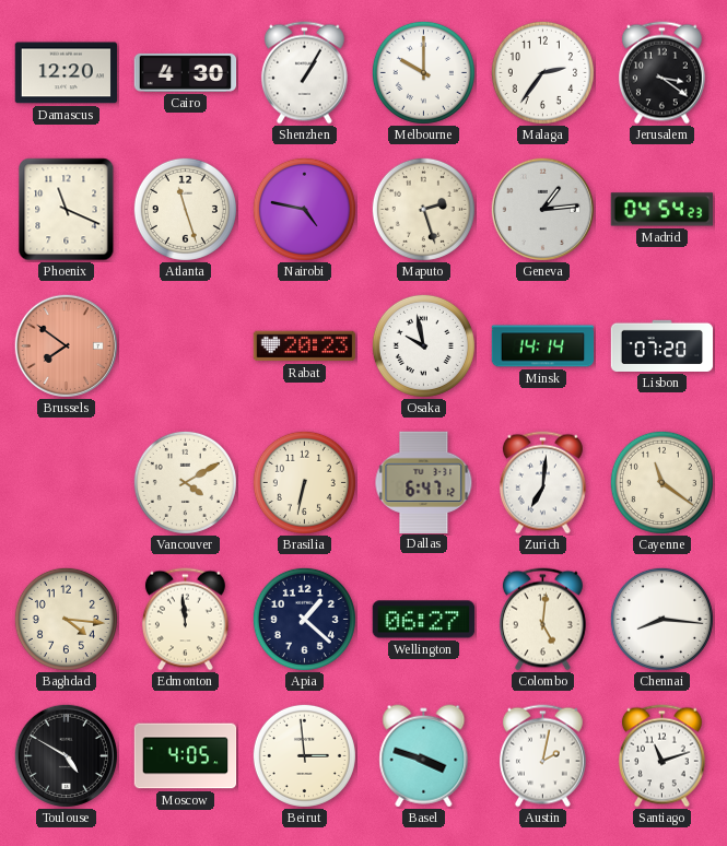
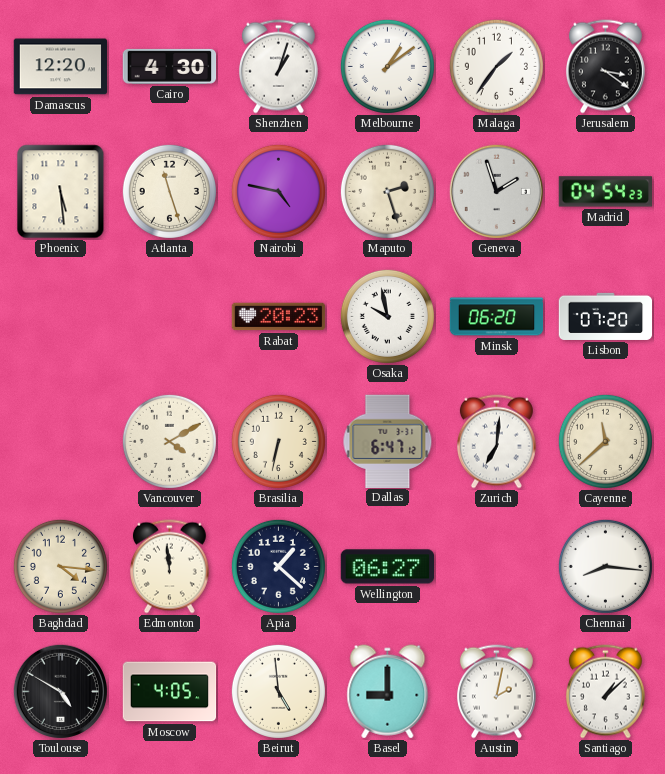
Shenzhen: 1:05 -> 1:03 (278, 67)
Melbourne: 10:00 -> 1:09 (387, 66)
Malaga: 2:36 -> 1:36 (496, 66)
Phoenix: 11:19 -> 5:29 (61, 192)
Geneva: 1:14 -> 1:57 (496, 191)
Brussels: 7:51 -> none (66, 345)
Minsk: 14:14 -> 06:20 (497, 317)
Cayenne: 11:21 -> 11:38 (605, 441)
Colombo: 5:01 -> none (542, 620)
Beirut: 2:59 -> 4:59 (278, 691)
Basel: 3:48 -> 9:00 (388, 692)
Santiago: 11:12 -> 1:08 (605, 692)
